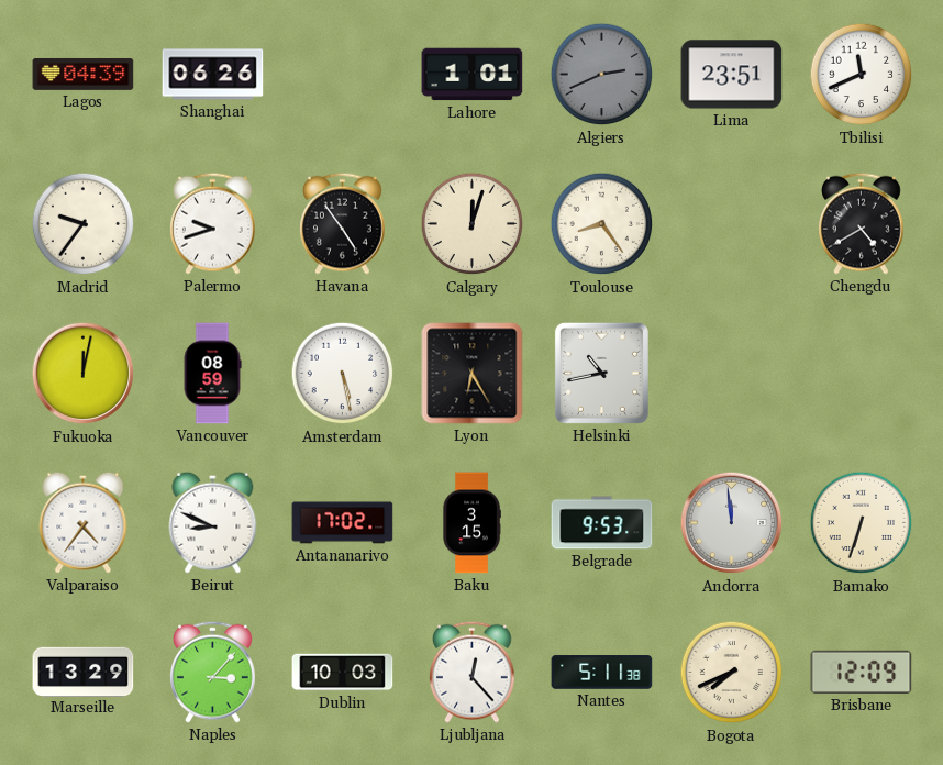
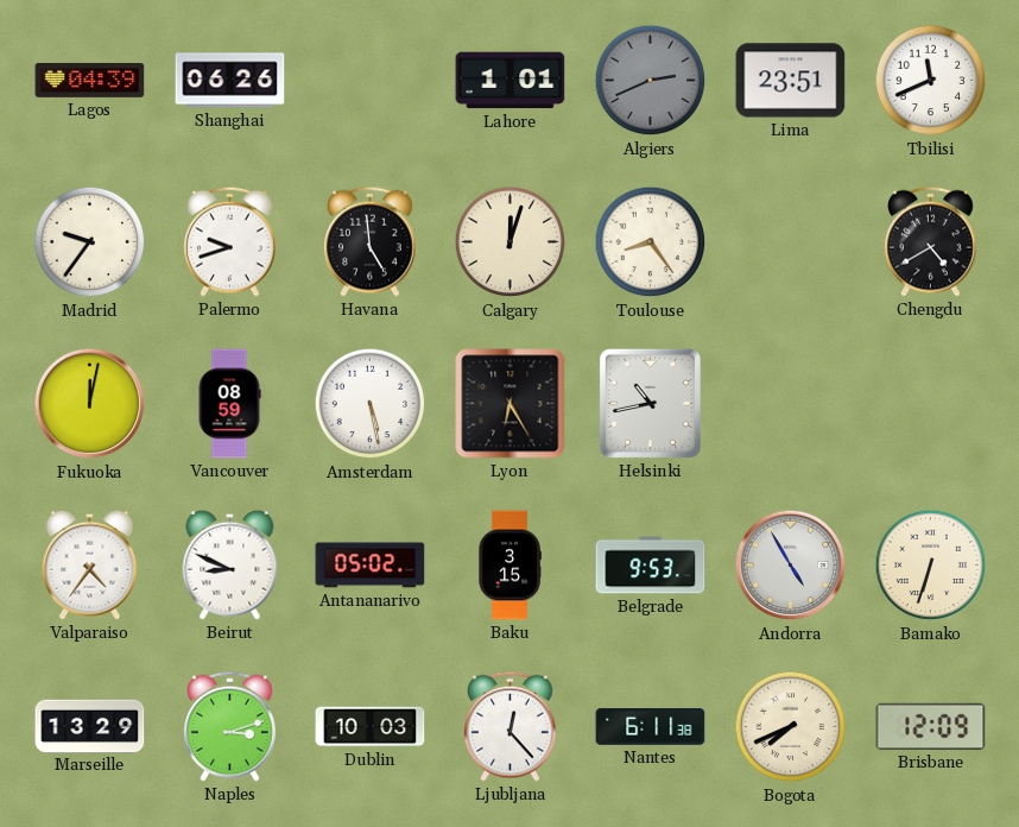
Havana: 4:54 -> 4:59 (371, 241)
Antananarivo: 17:02 -> 05:02 (371, 566)
Andorra: 11:59 -> 4:55 (791, 566)
Naples: 3:07 -> 3:12 (230, 726)
Nantes: 5:11 -> 6:11 (651, 727)
